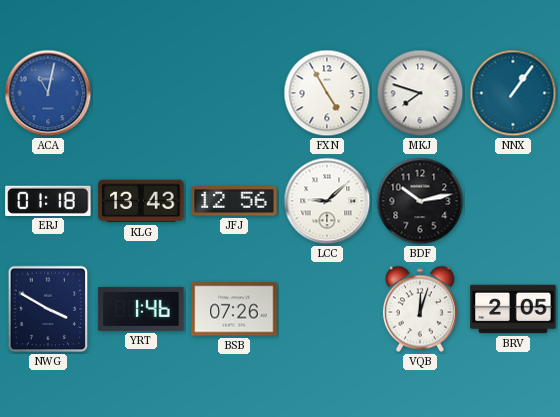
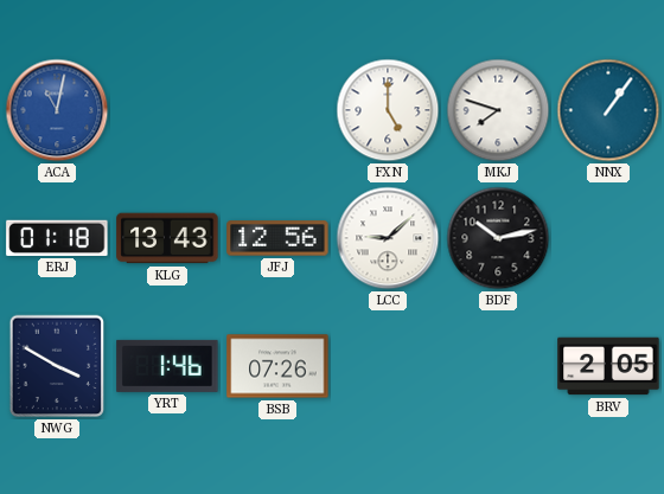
FXN: 4:55 -> 5:00 (388, 110)
VQB: 12:03 -> none (420, 309)
